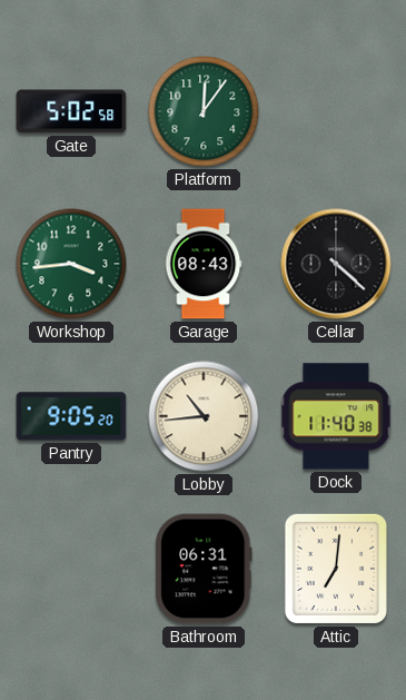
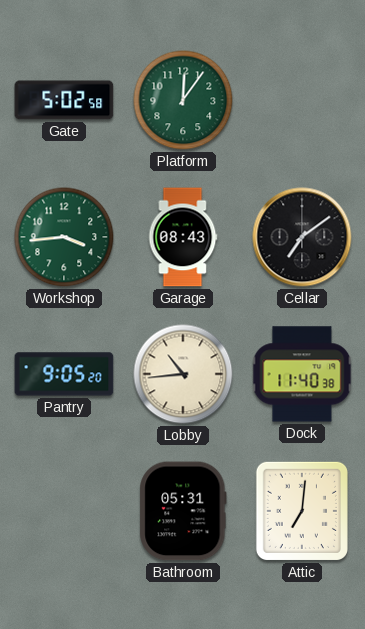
Cellar: 4:22 -> 7:09 (302, 237)
Bathroom: 06:31 -> 05:31 (183, 511)
